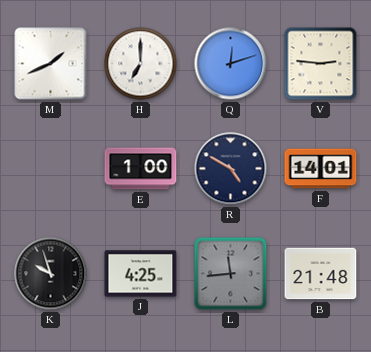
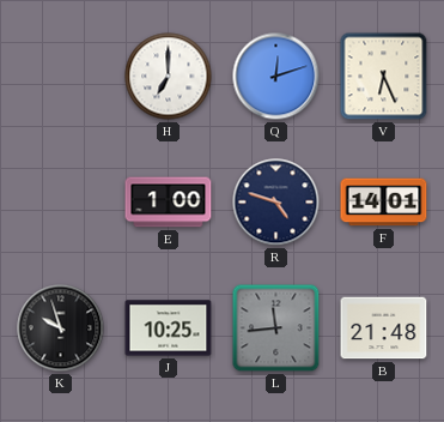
M: 1:41 -> none (51, 64)
V: 2:46 -> 6:26 (384, 77)
R: 4:50 -> 4:48 (276, 203)
J: 4:25 -> 10:25 (169, 328)
